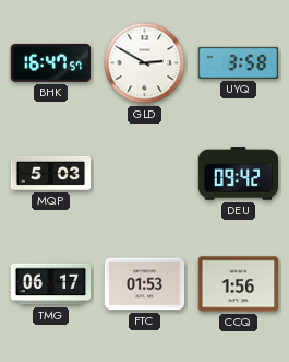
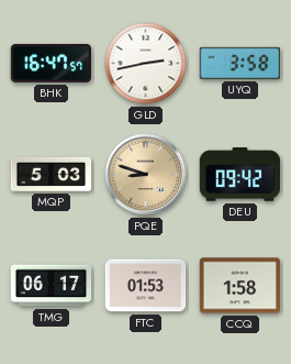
GLD: 2:50 -> 2:43 (146, 64)
PQE: none -> 8:48 (146, 175)
CCQ: 1:56 -> 1:58 (240, 286)
